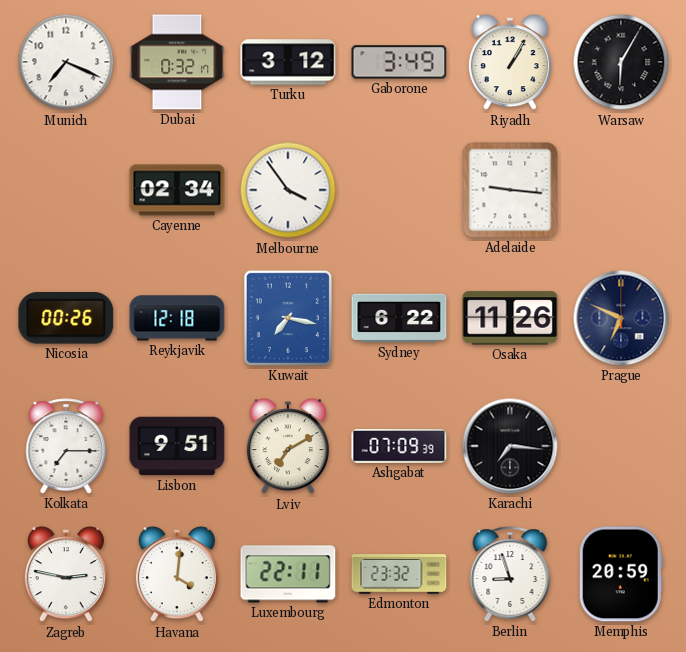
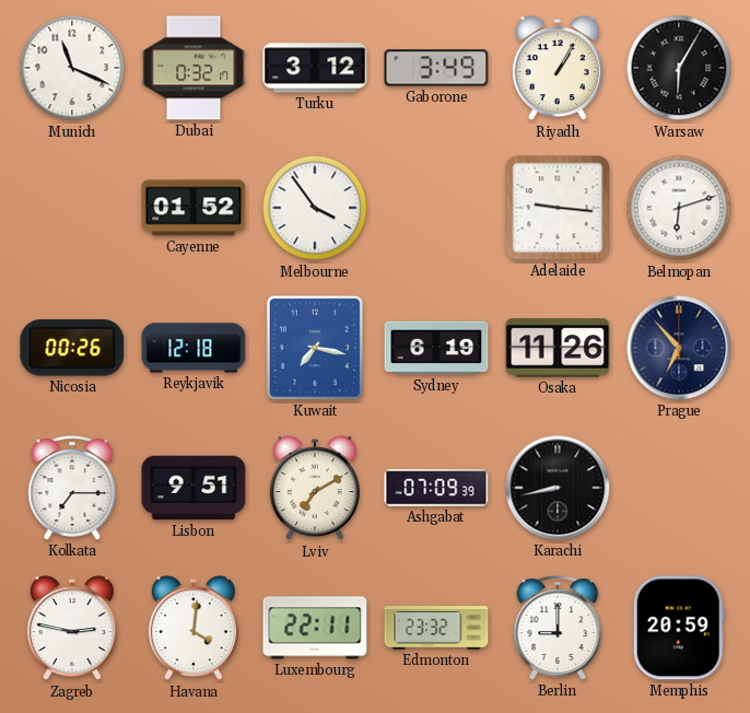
Munich: 7:19 -> 11:19 (72, 68)
Cayenne: 02:34 -> 01:52 (194, 208)
Belmopan: none -> 6:12 (679, 208)
Sydney: 6:22 -> 6:19 (436, 348)
Prague: 6:49 -> 6:53 (679, 348)
Karachi: 7:16 -> 8:43 (558, 488)
Berlin: 8:57 -> 9:00 (558, 628)
